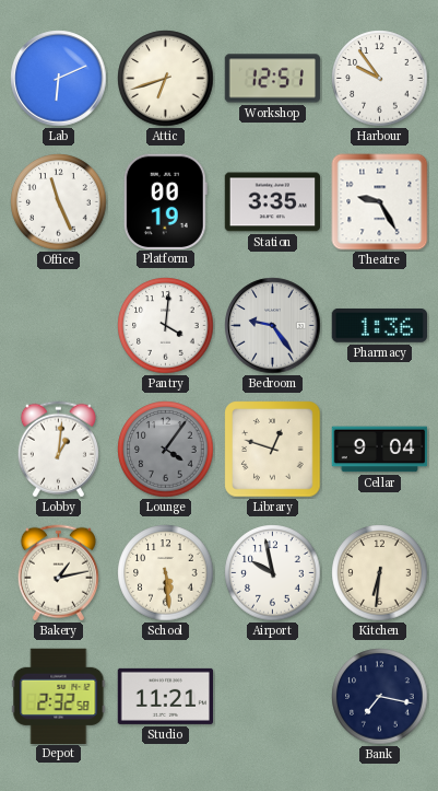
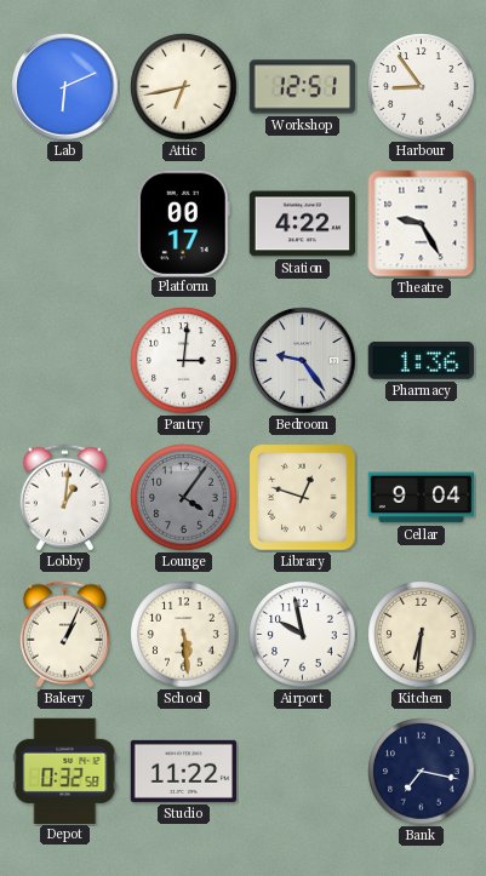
Attic: 6:42 -> 6:43 (184, 87)
Harbour: 9:54 -> 8:54 (422, 87)
Office: 11:26 -> none (59, 202)
Platform: 00:19 -> 00:17 (183, 223)
Station: 3:35 -> 4:22 (303, 224)
Pantry: 4:01 -> 3:01 (184, 361)
Bakery: 1:13 -> 1:04 (64, 635)
Depot: 2:32 -> 0:32 (65, 771)
Studio: 11:21 -> 11:22 (184, 771)
